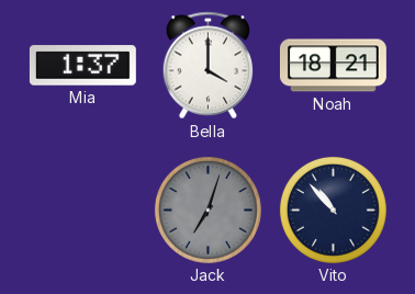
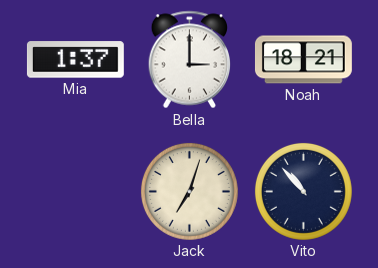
Bella: 4:00 -> 3:00 (189, 60)
Jack dial: grey -> cream (189, 191)
